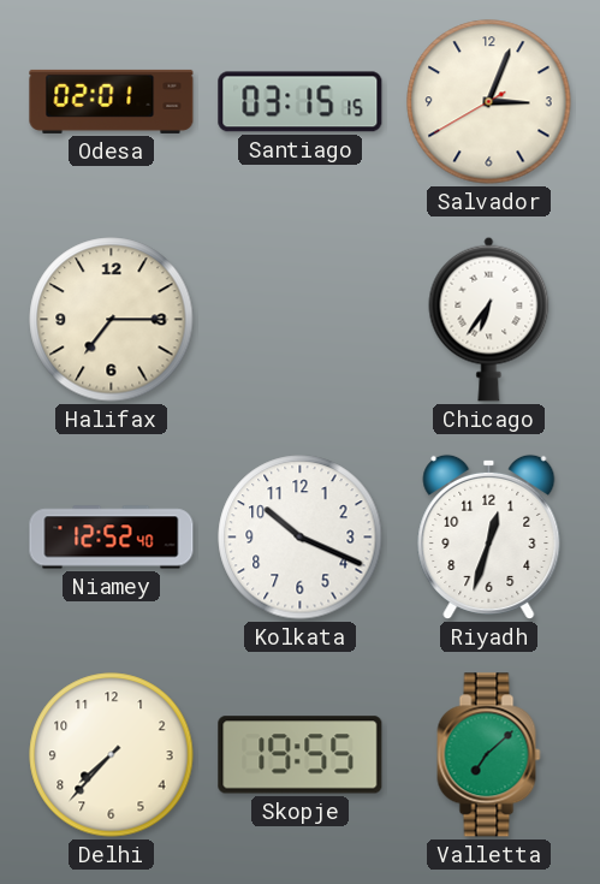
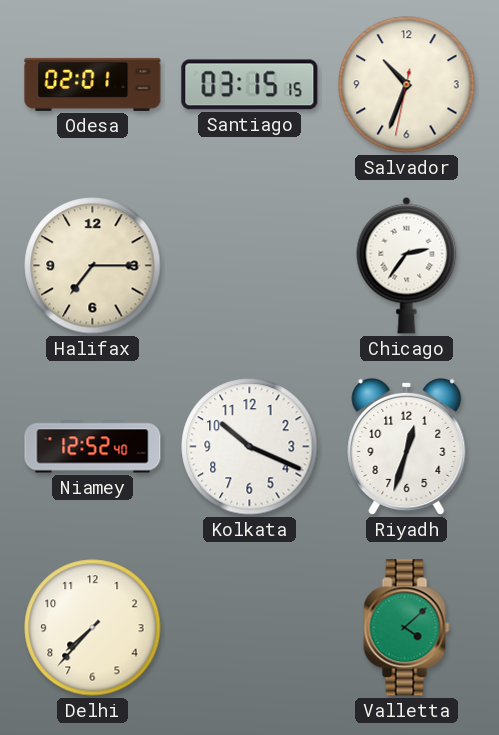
Salvador: 3:03 -> 10:33 (407, 85)
Chicago: 6:36 -> 2:36 (407, 265)
Skopje: 19:55 -> none (301, 755)
Valletta: 7:08 -> 4:08 (407, 628)
